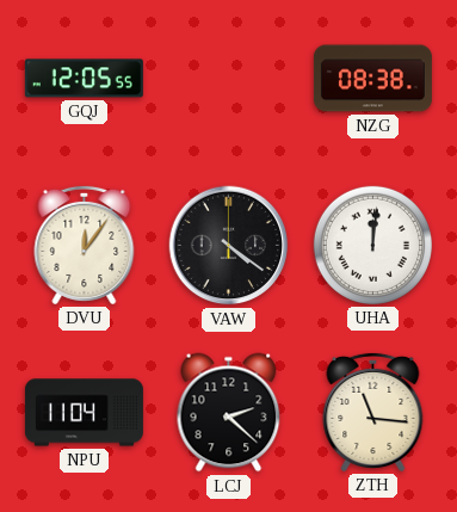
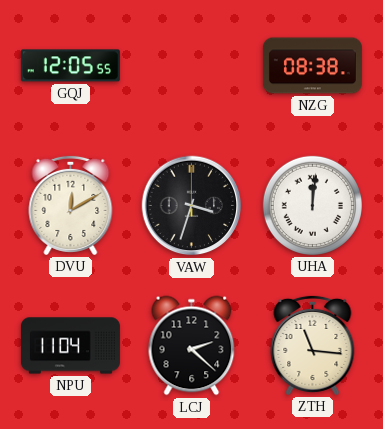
DVU: 12:06 -> 12:10 (71, 205)
VAW: 4:21 -> 3:33 (192, 206)
